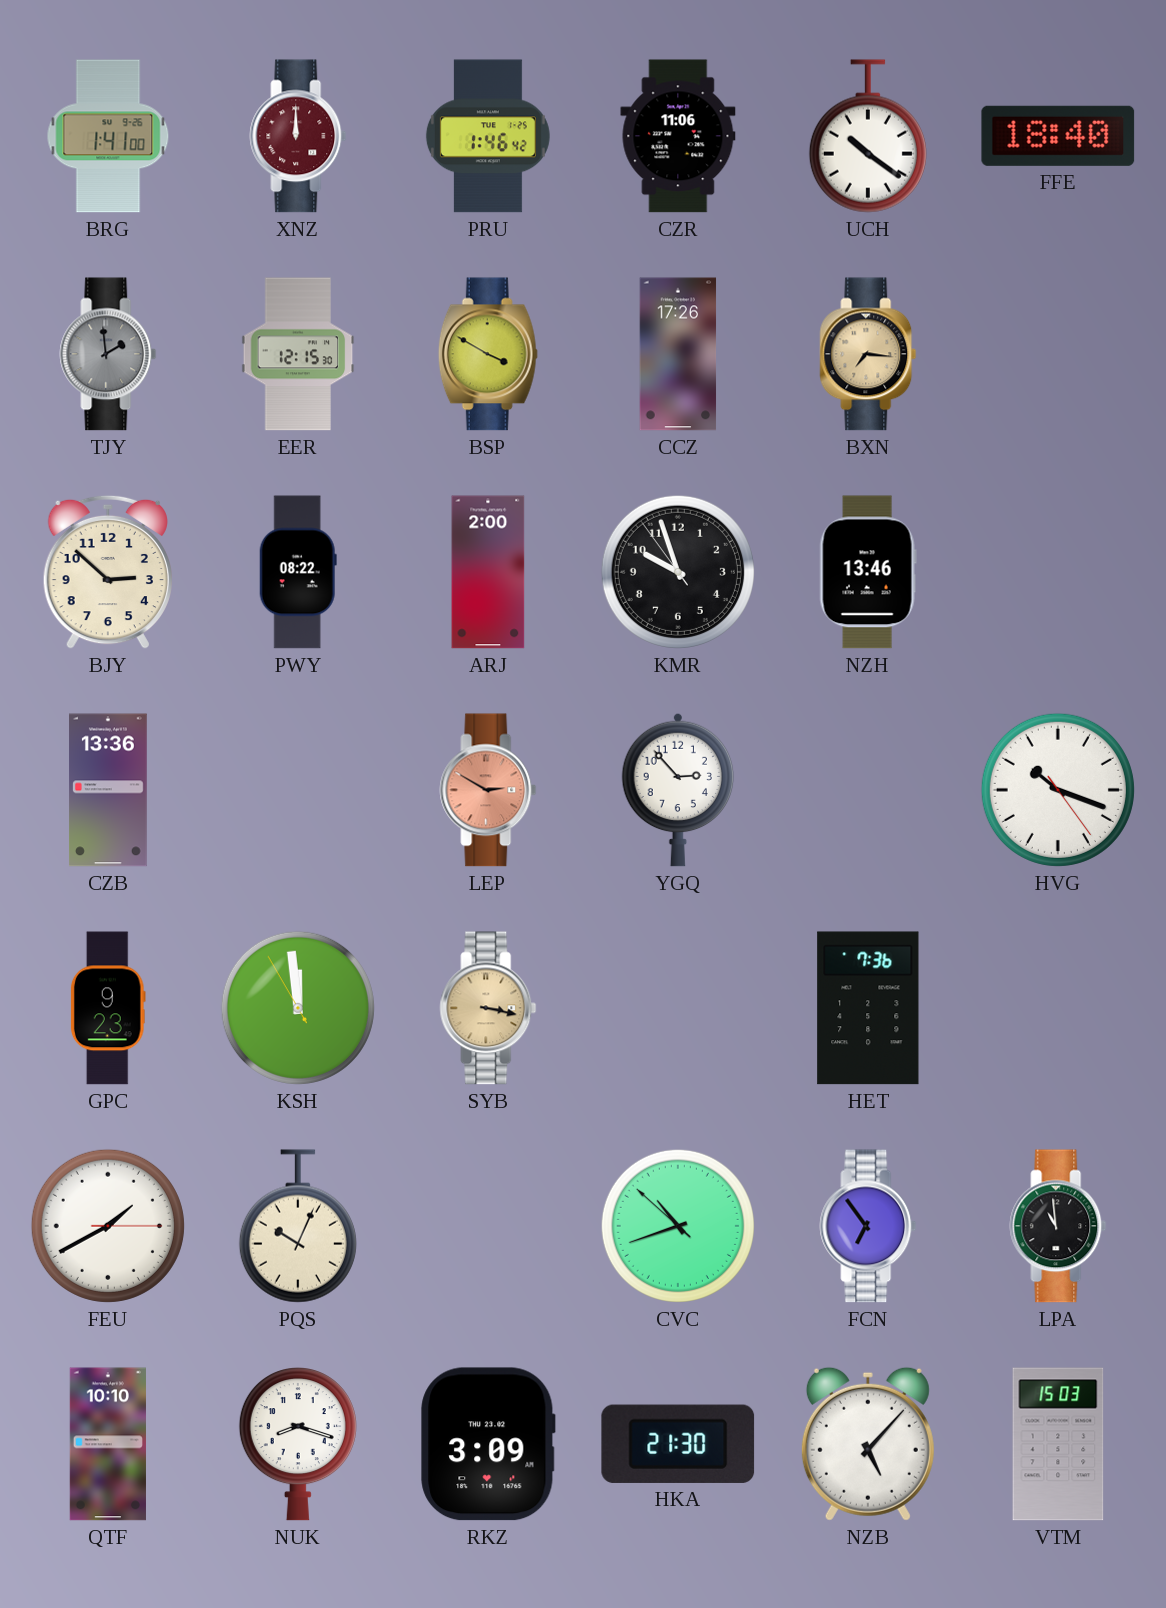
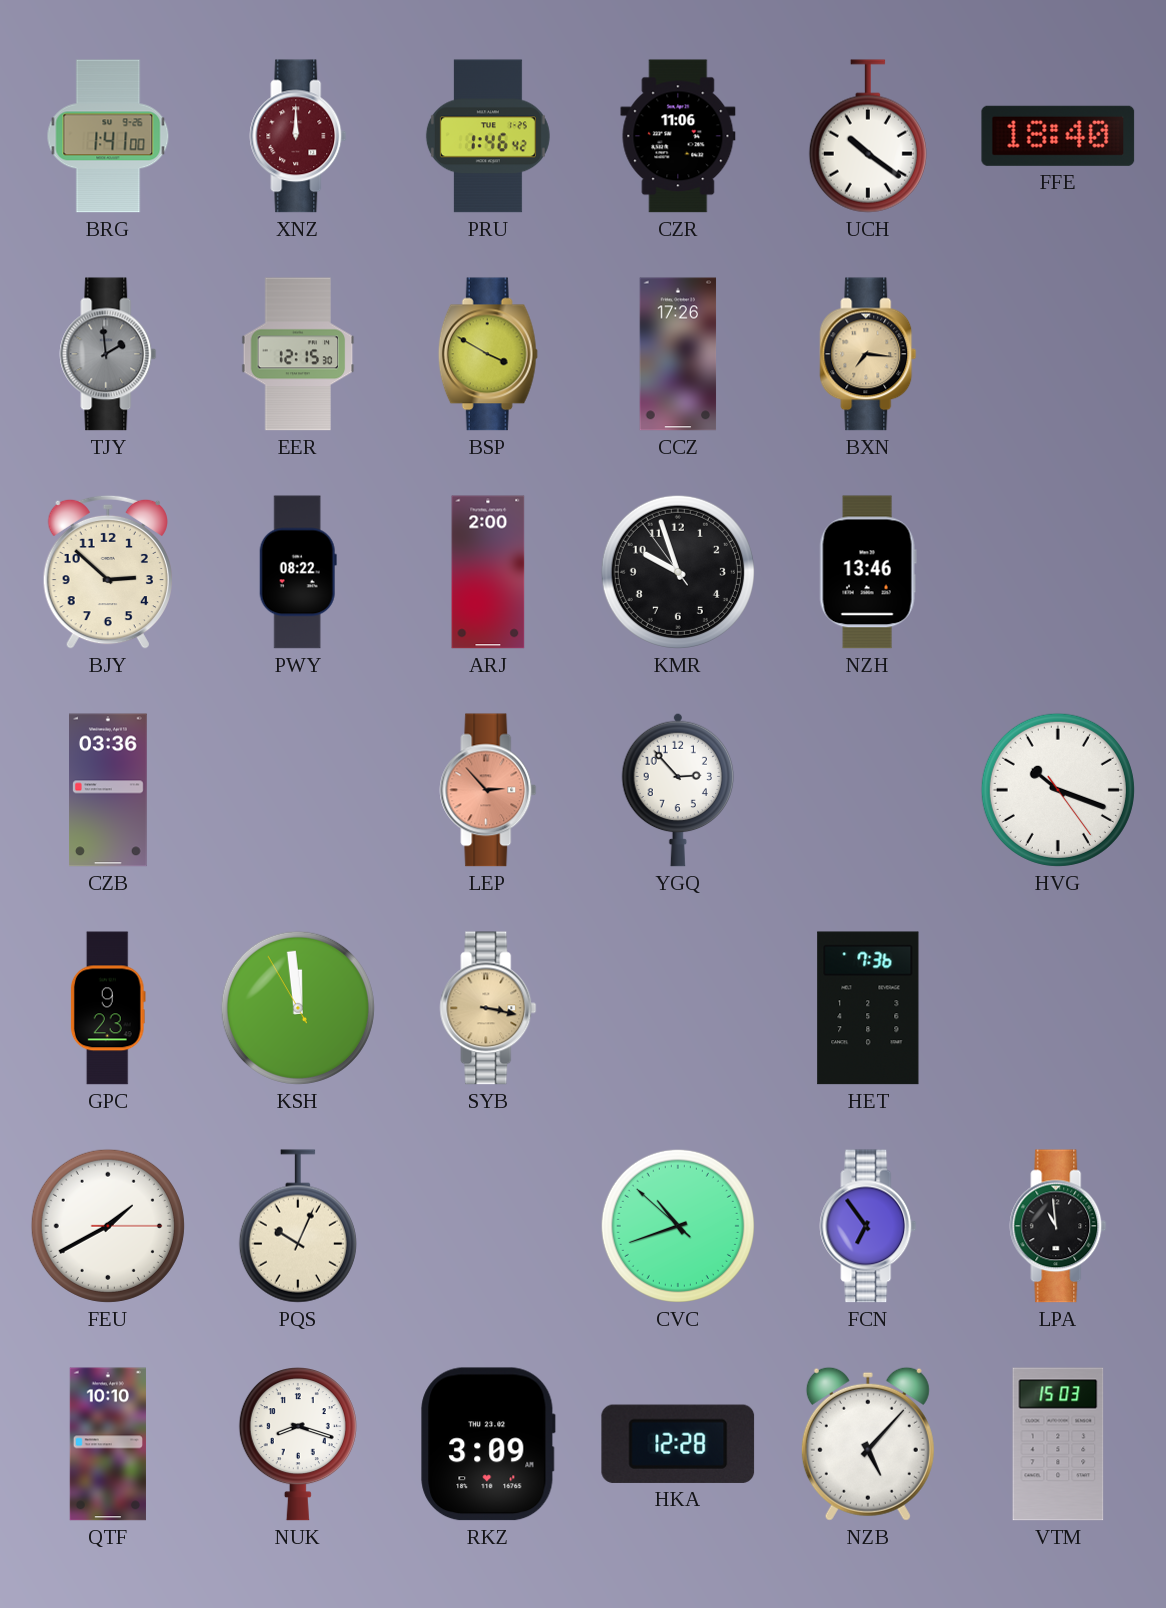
CZB: 13:36 -> 03:36 (109, 790)
LEP: 2:50 -> 2:53 (488, 790)
HKA: 21:30 -> 12:28 (678, 1444)
